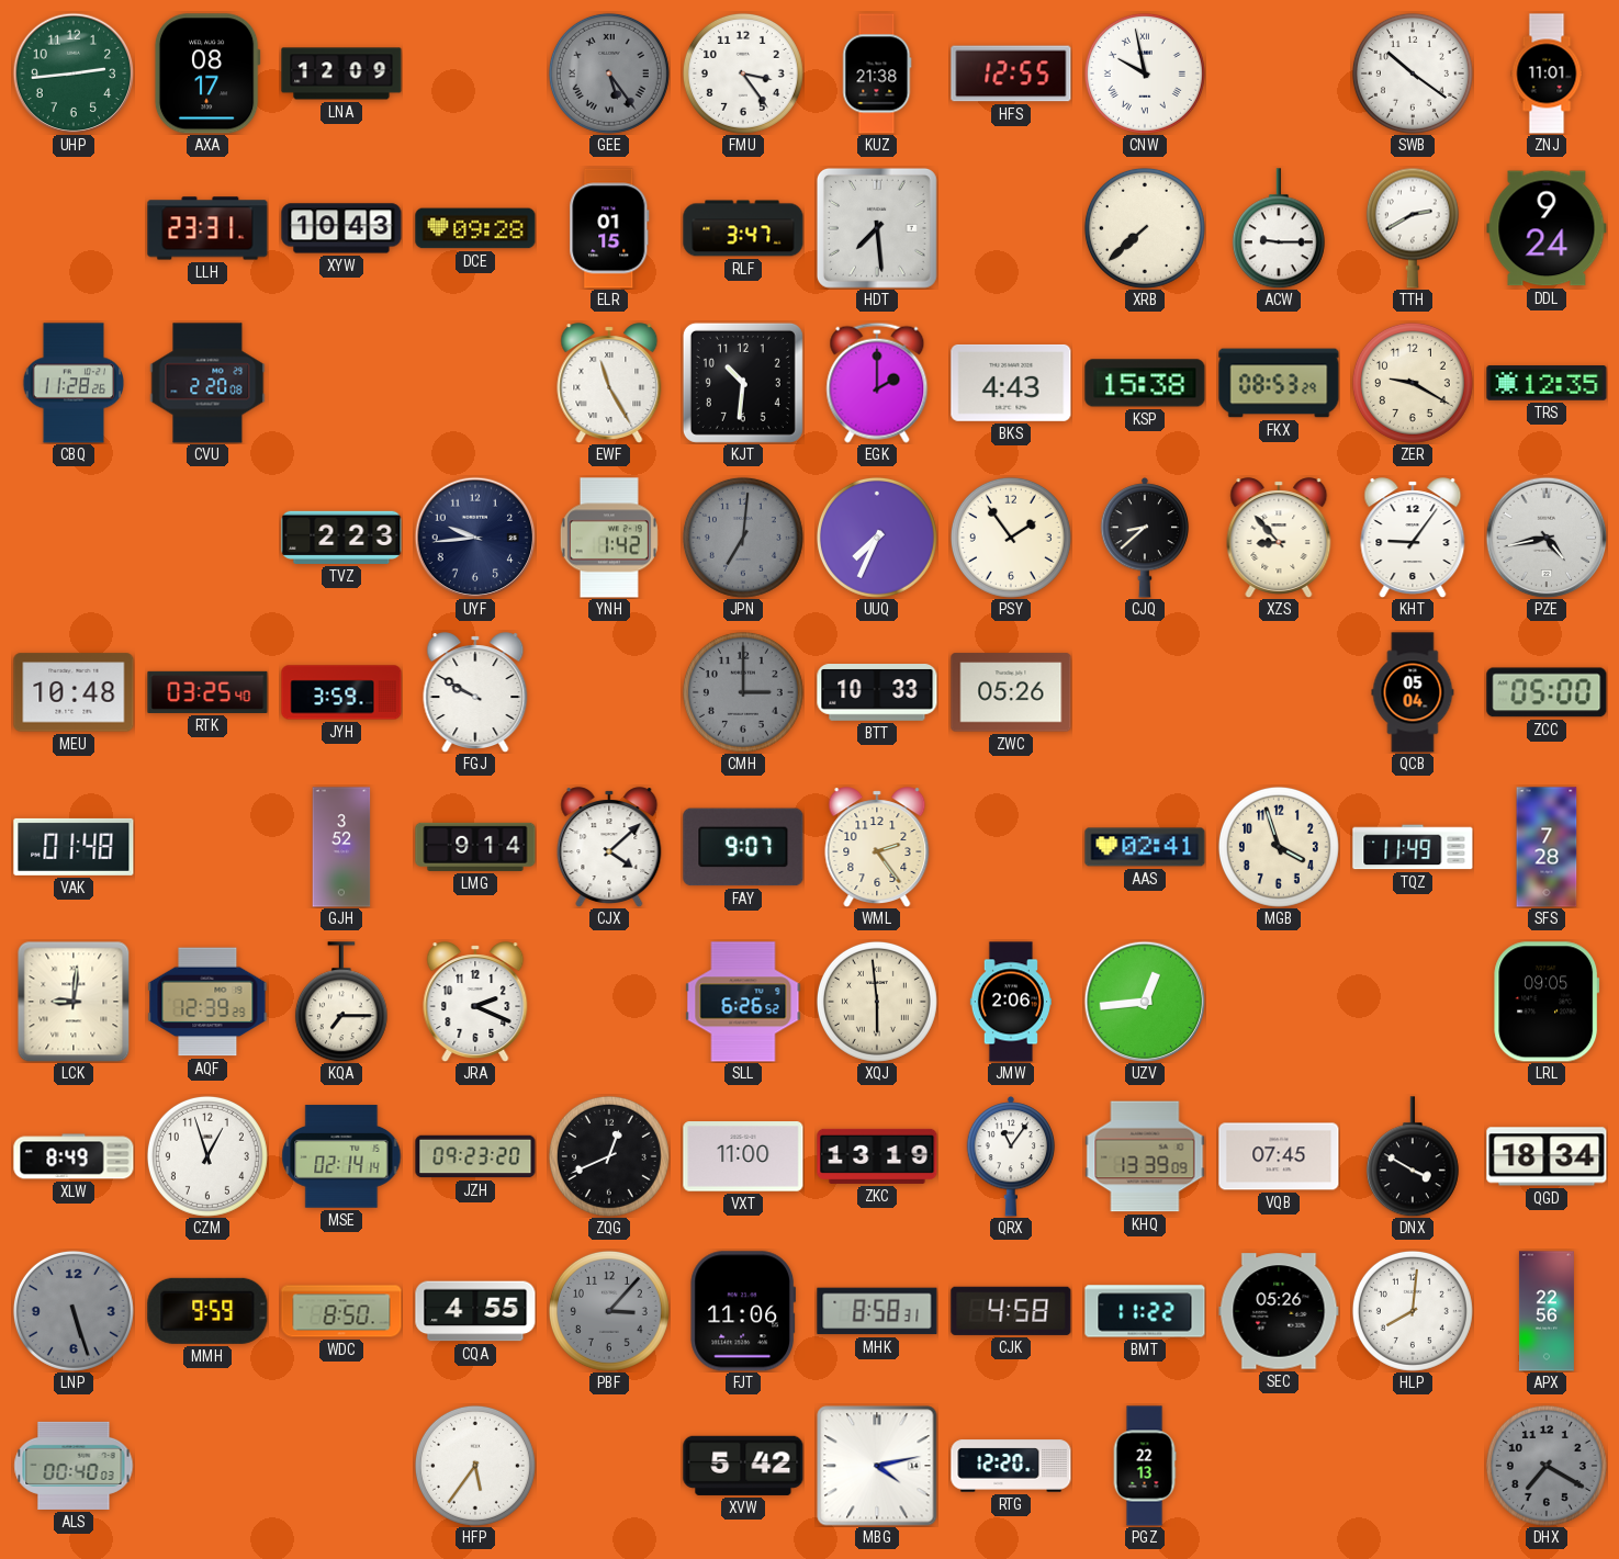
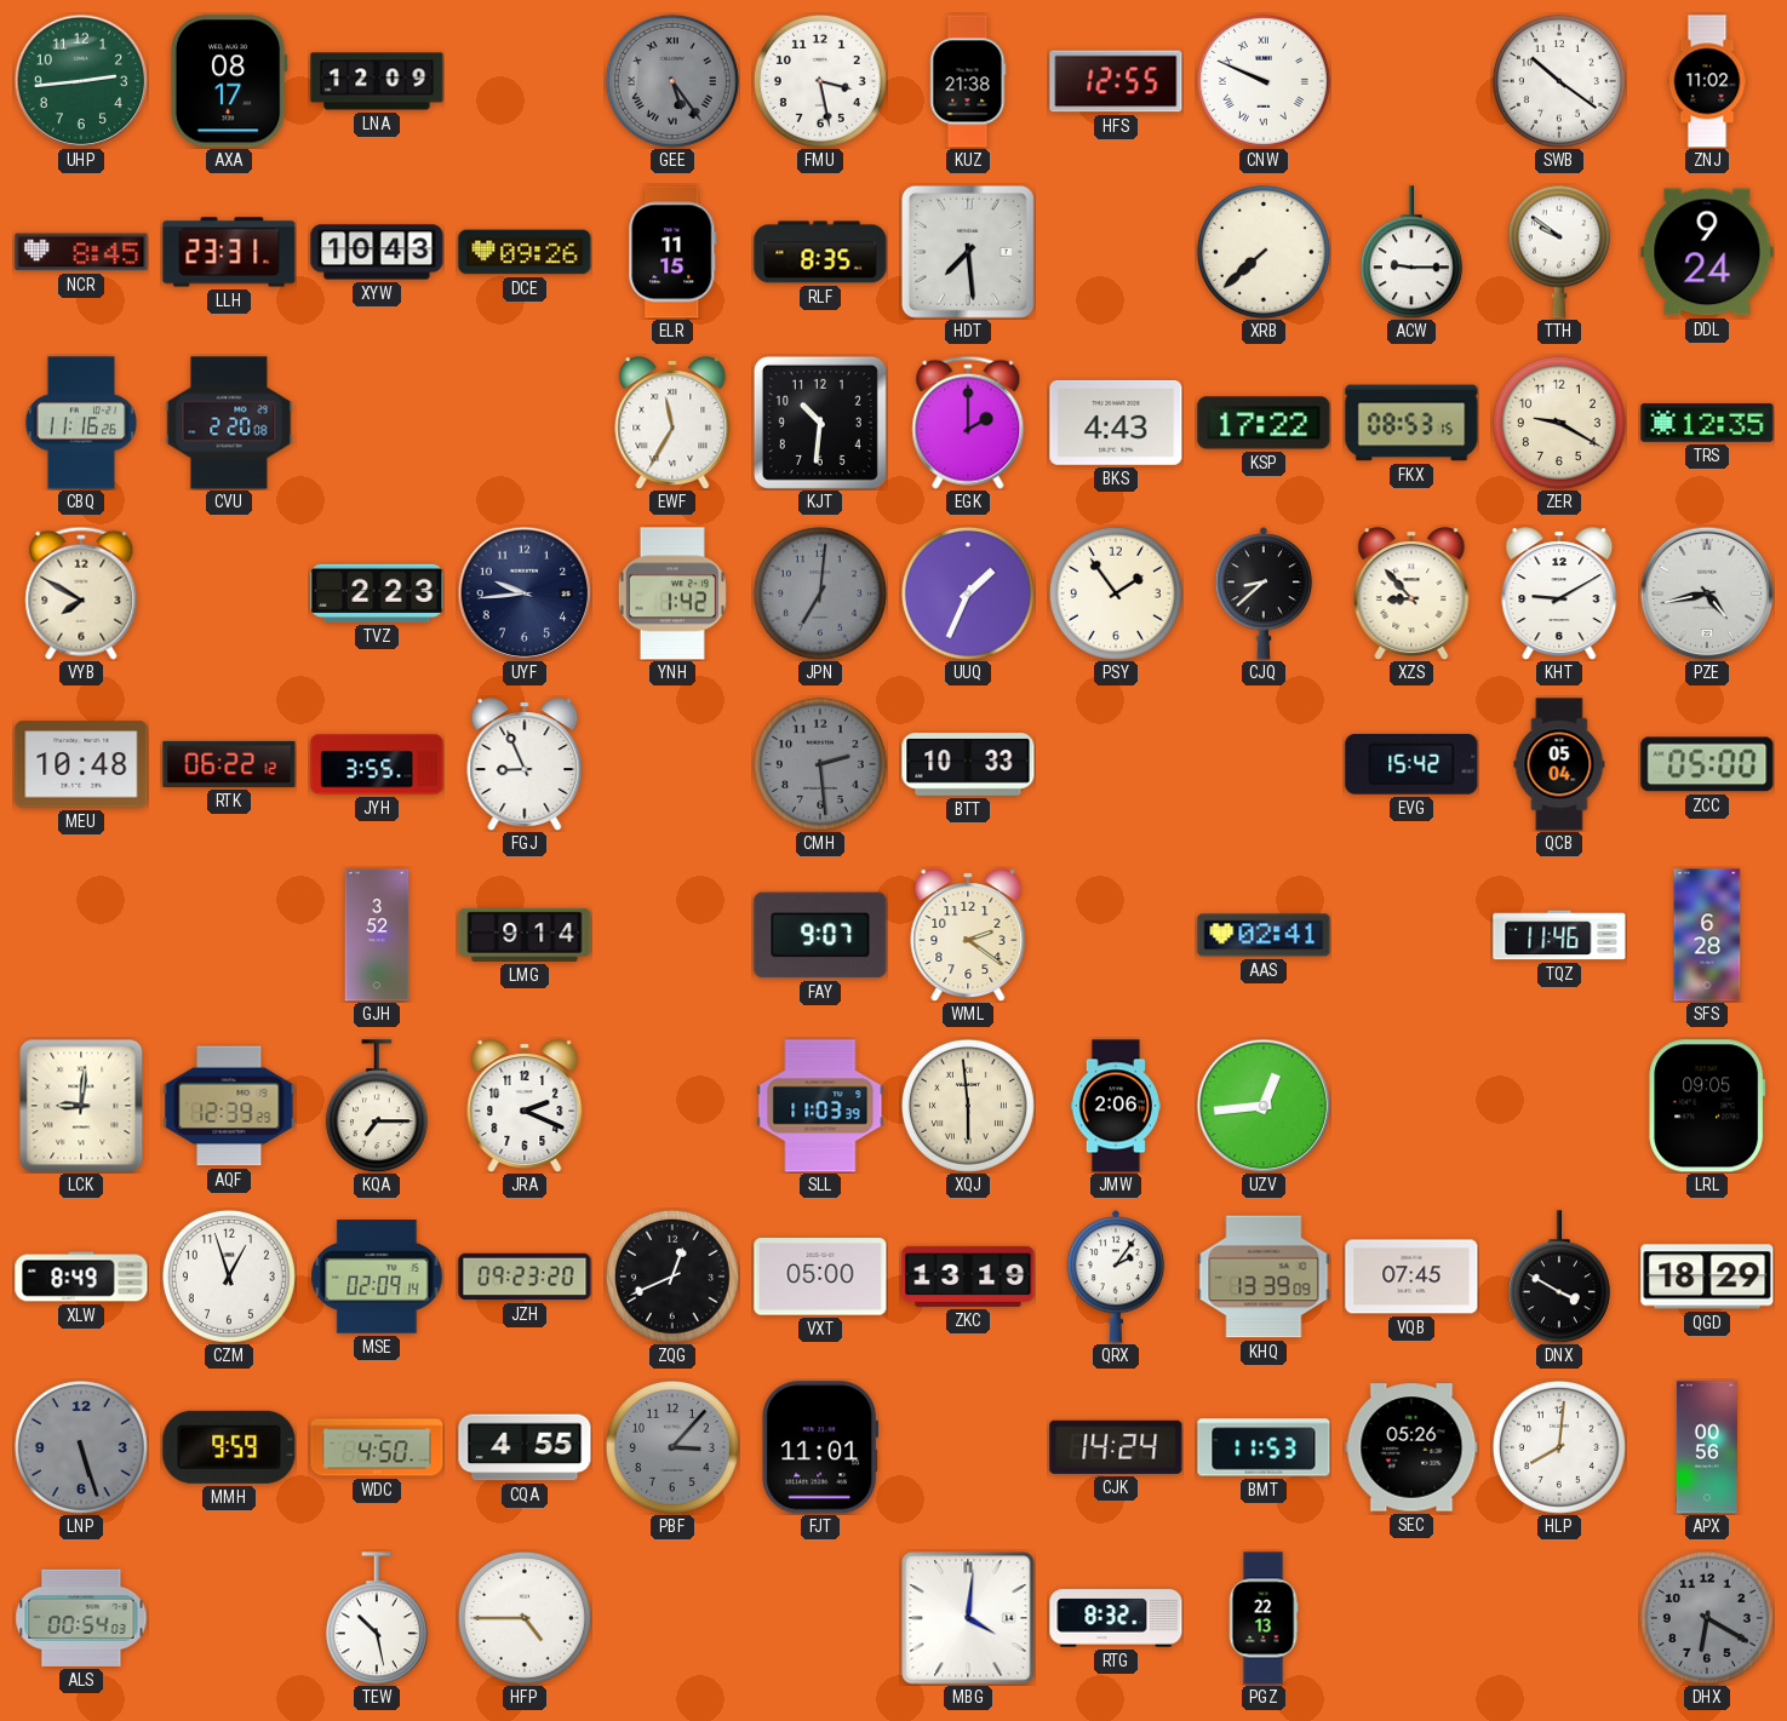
FMU: 3:24 -> 3:28 (820, 81)
CNW: 9:58 -> 9:49 (1264, 81)
ZNJ: 11:01 -> 11:02 (1707, 81)
NCR: none -> 8:45 (81, 252)
DCE: 09:28 -> 09:26 (525, 252)
ELR: 01:15 -> 11:15 (672, 252)
RLF: 3:47 -> 8:35 (820, 252)
TTH: 2:40 -> 9:51 (1559, 252)
CBQ: 11:28 -> 11:16 (81, 423)
EWF: 11:25 -> 11:35 (672, 423)
KSP: 15:38 -> 17:22 (1264, 423)
FKX: 08:53:29 -> 08:53:15 (1411, 423)
VYB: none -> 7:50 (81, 593)
UUQ: 7:34 -> 1:34 (968, 593)
KHT: 9:06 -> 9:10 (1559, 593)
RTK: 03:25 -> 06:22 (229, 764)
JYH: 3:59 -> 3:55 (377, 764)
FGJ: 9:50 -> 8:56 (525, 764)
CMH: 3:00 -> 2:29 (820, 764)
ZWC: 05:26 -> none (1011, 692)
EVG: none -> 15:42 (1411, 765)
VAK: 01:48 -> none (74, 847)
CJX: 4:08 -> none (609, 847)
WML: 2:24 -> 2:21 (968, 935)
MGB: 3:57 -> none (1279, 847)
TQZ: 11:49 -> 11:46 (1559, 935)
SFS: 7:28 -> 6:28 (1707, 935)
SLL: 6:26 -> 11:03 (820, 1106)
MSE: 02:14 -> 02:09 (377, 1277)
VXT: 11:00 -> 05:00 (820, 1277)
QRX: 11:06 -> 2:06 (1116, 1277)
QGD: 18:34 -> 18:29 (1707, 1277)
WDC: 8:50 -> 4:50 (377, 1447)
FJT: 11:06 -> 11:01 (820, 1447)
MHK: 8:58 -> none (877, 1311)
CJK: 4:58 -> 14:24 (1116, 1447)
BMT: 11:22 -> 11:53 (1264, 1447)
APX: 22:56 -> 00:56 (1707, 1447)
ALS: 00:40 -> 00:54 (81, 1618)
TEW: none -> 10:28 (377, 1618)
HFP: 5:36 -> 4:45 (525, 1618)
XVW: 5:42 -> none (743, 1466)
MBG: 4:13 -> 4:01 (968, 1618)
RTG: 12:20 -> 8:32 (1116, 1618)
DHX: 7:20 -> 6:20 (1707, 1618)
